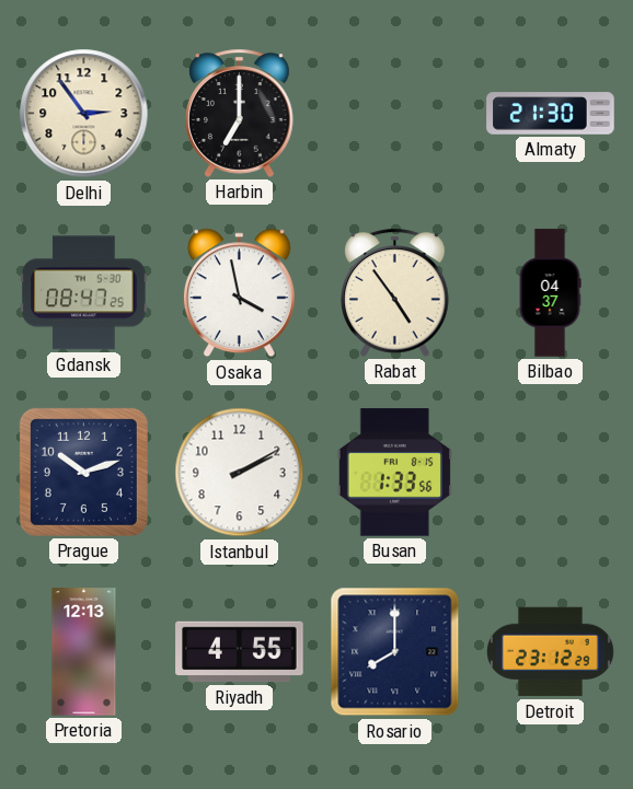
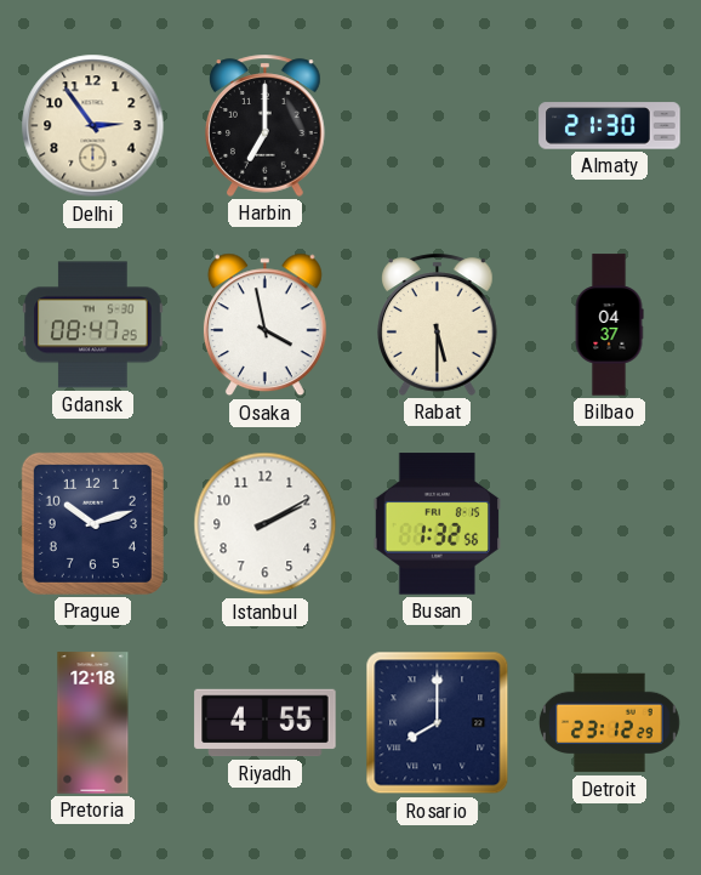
Rabat: 4:54 -> 5:30 (438, 324)
Busan: 1:33 -> 1:32 (437, 524)
Pretoria: 12:13 -> 12:18 (93, 723)
